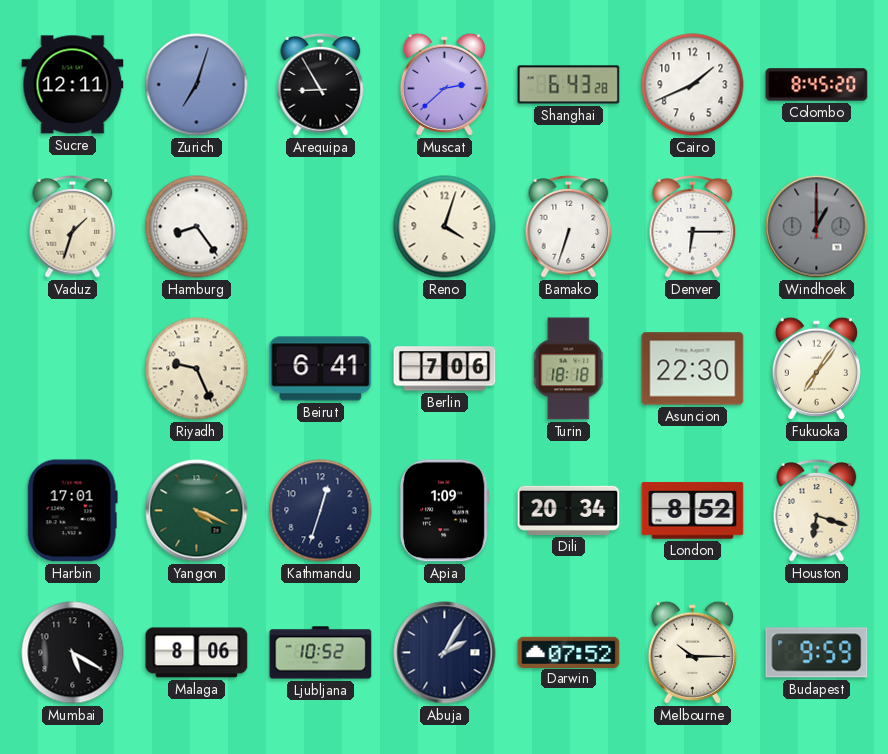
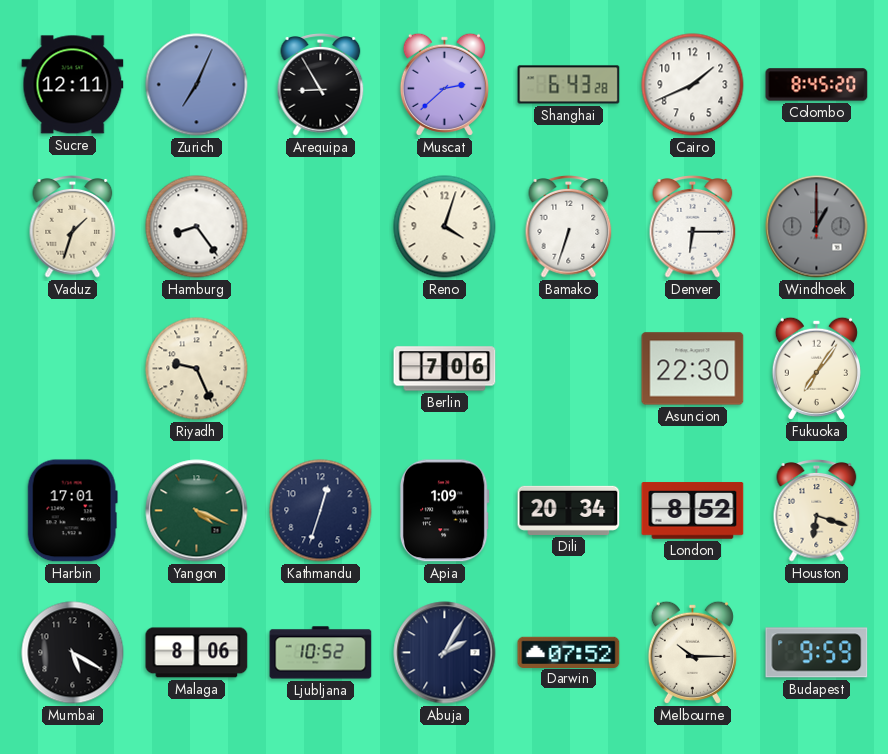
Zurich: 7:03 -> 7:04 (197, 85)
Beirut: 6:41 -> none (321, 369)
Turin: 18:18 -> none (569, 369)
